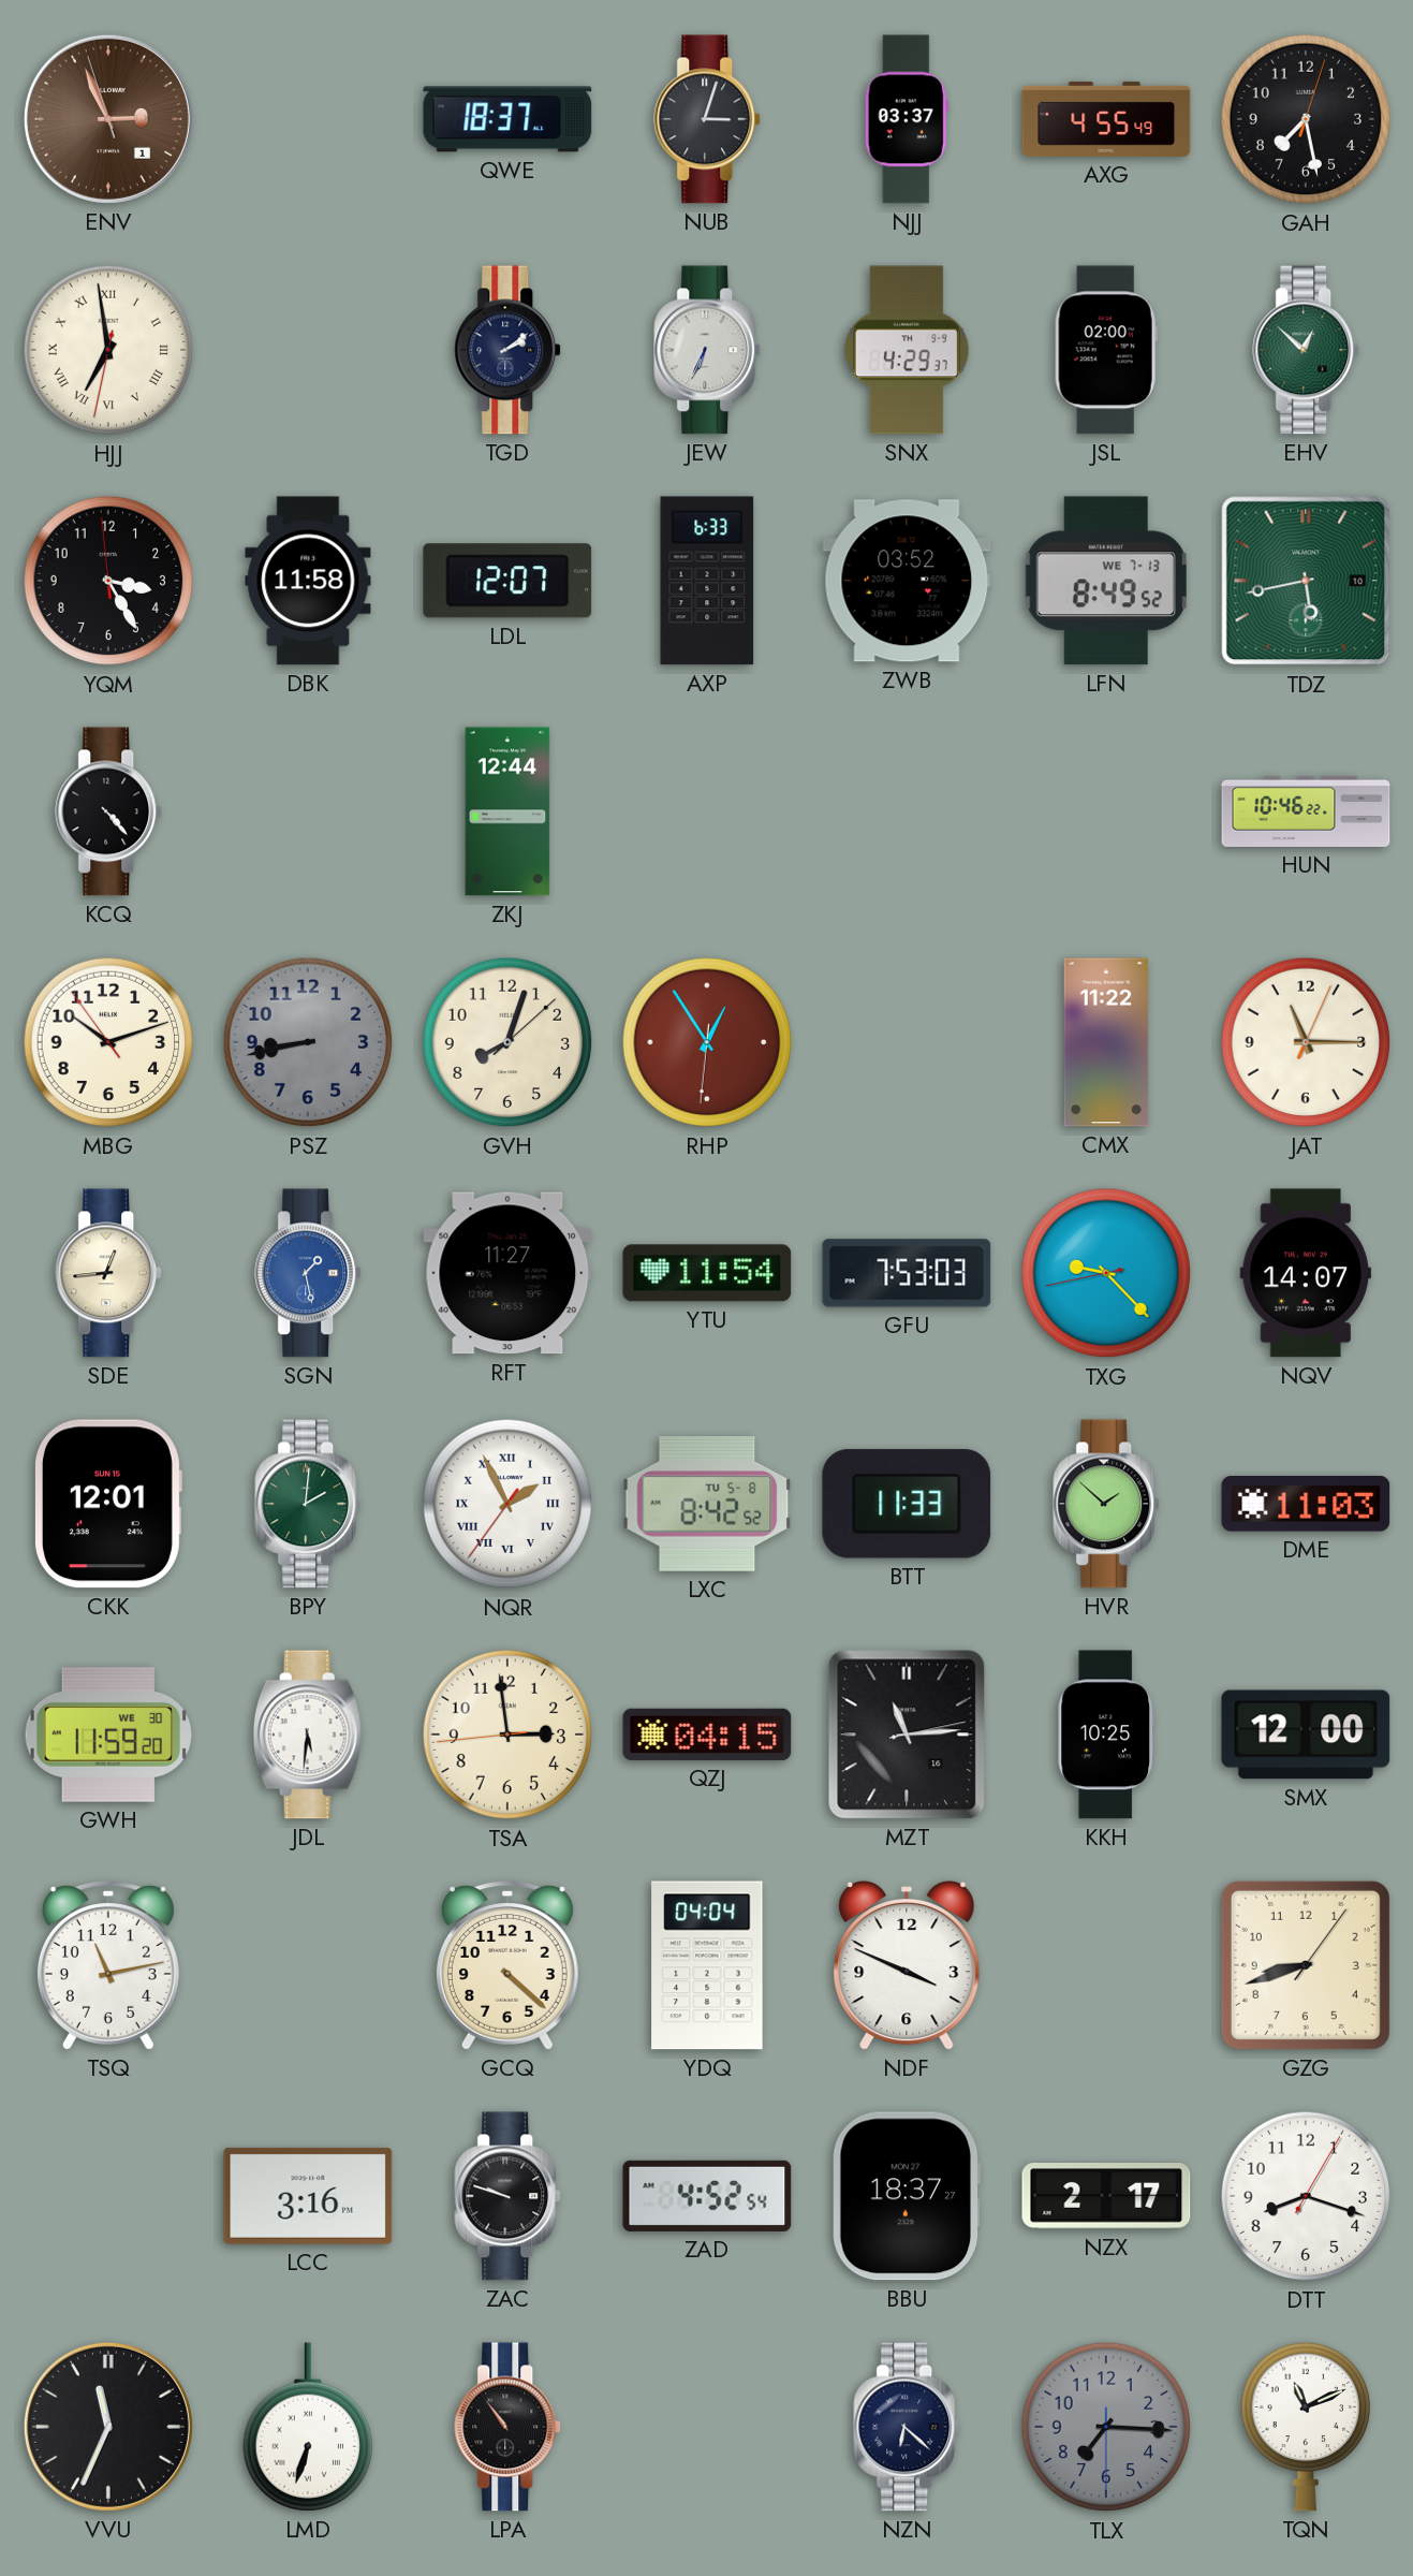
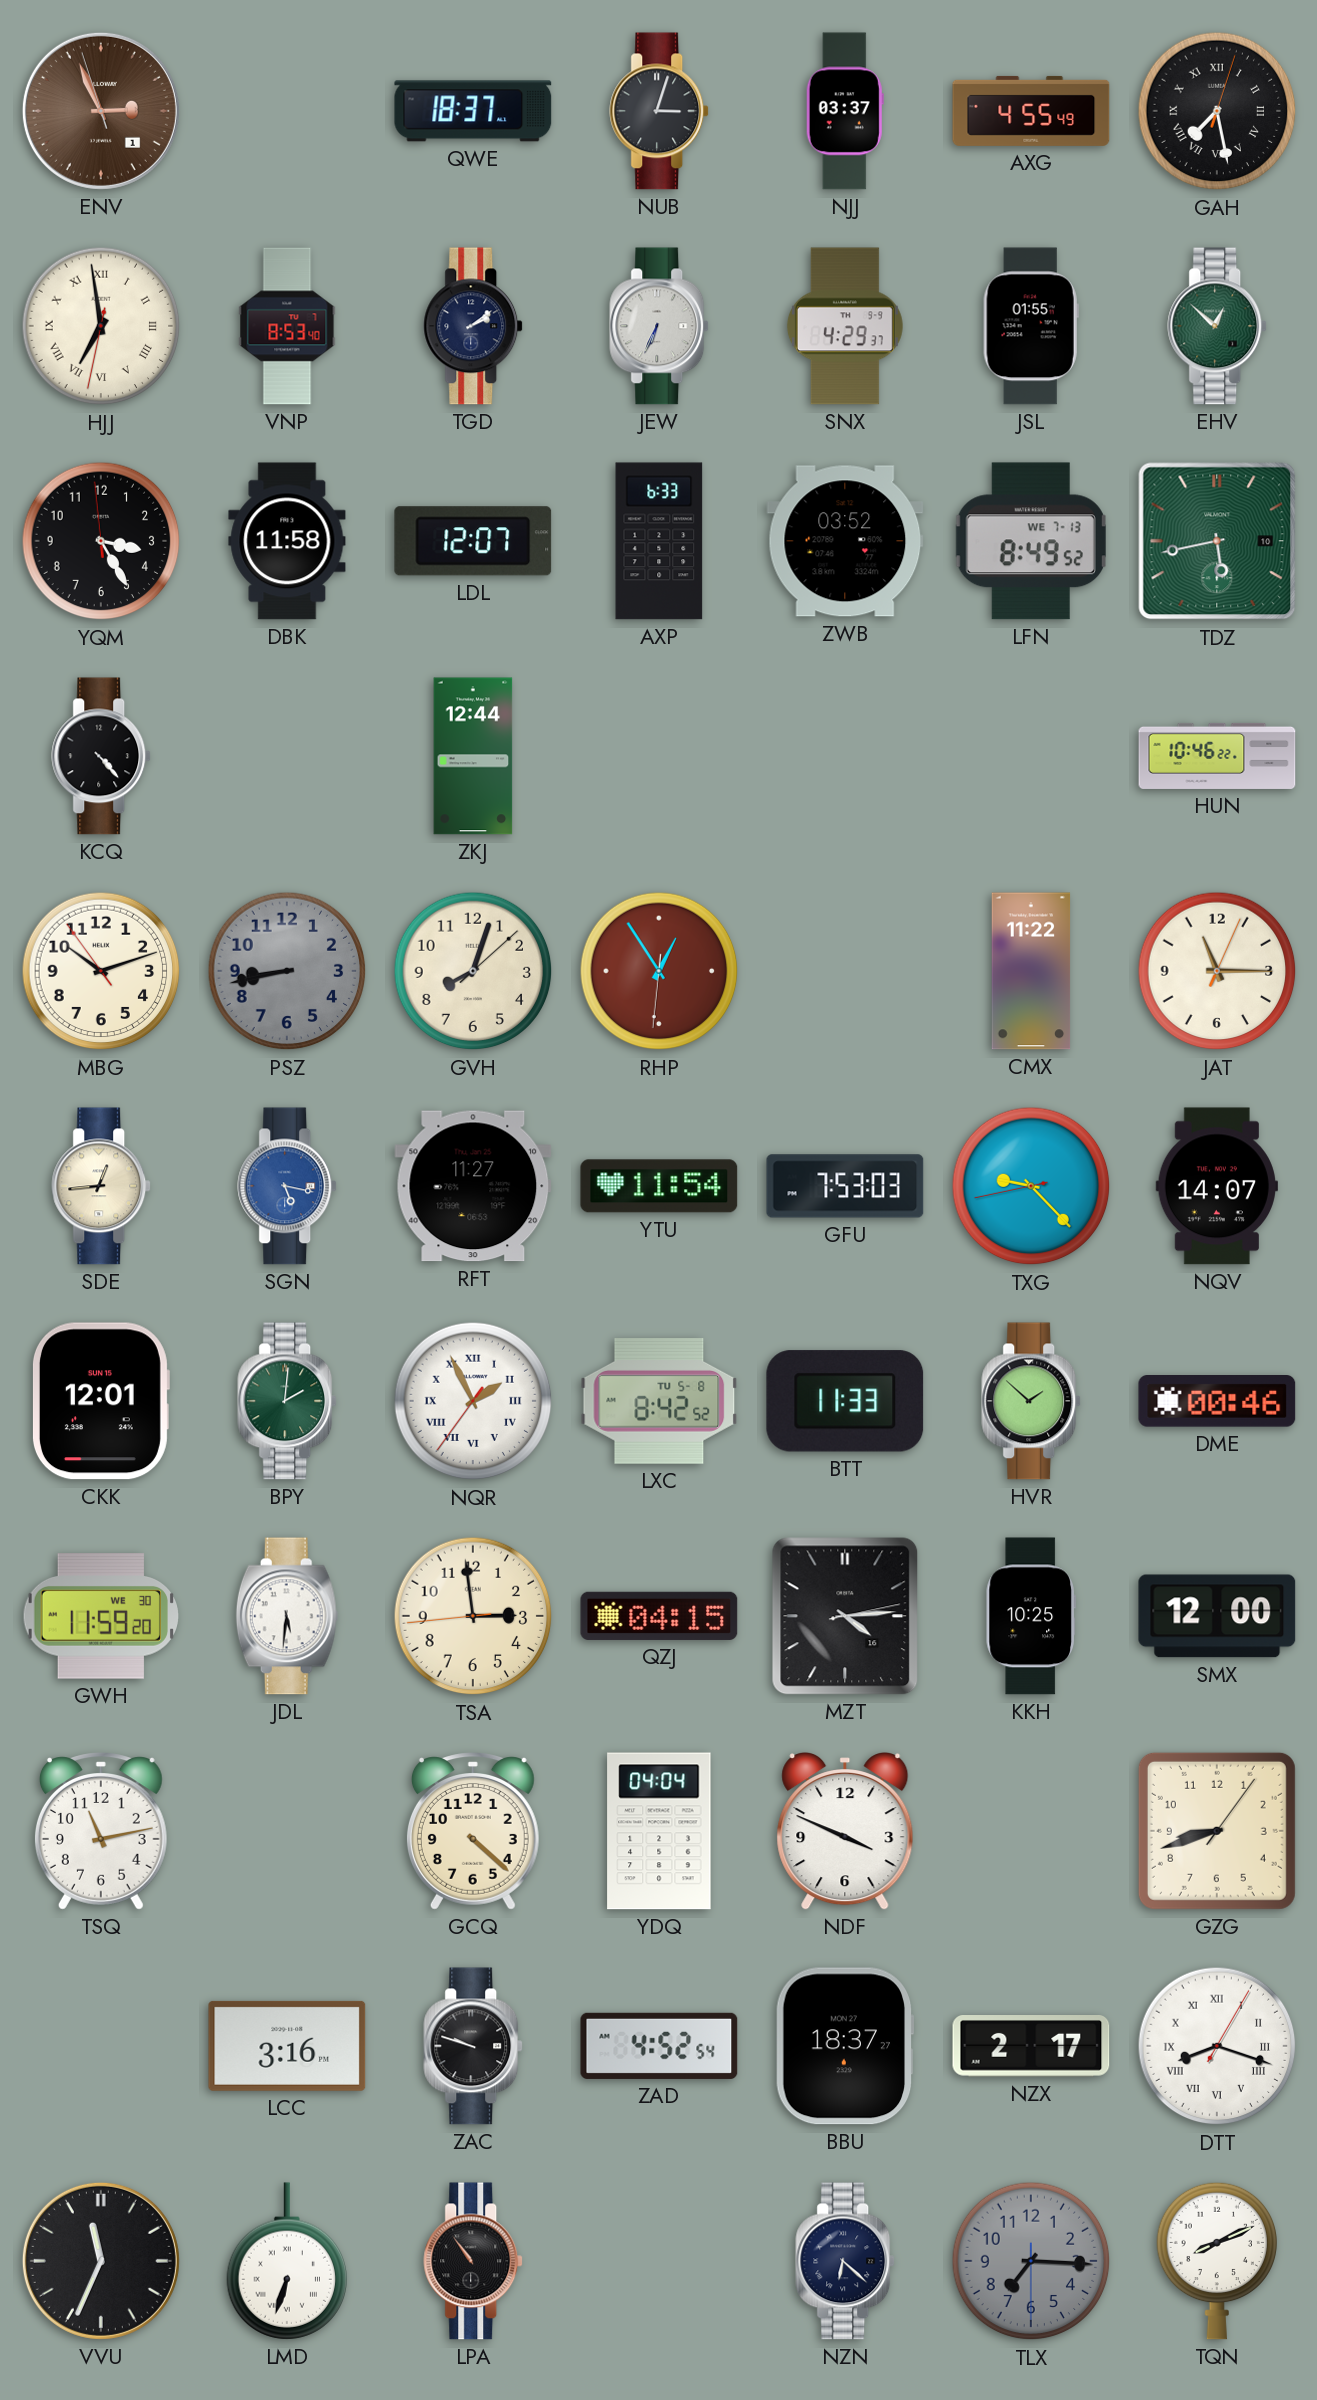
GAH numerals: Arabic -> Roman (1217, 111)
VNP: none -> 8:53 (287, 326)
JSL: 02:00 -> 01:55 (1031, 326)
SGN: 1:28 -> 5:17 (288, 1186)
DME: 11:03 -> 00:46 (1217, 1402)
MZT: 11:14 -> 4:14 (845, 1616)
DTT numerals: Arabic -> Roman (1217, 2046)
TQN: 11:11 -> 8:11 (1216, 2261)
